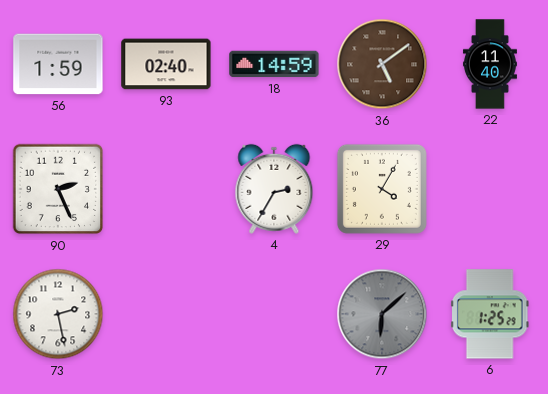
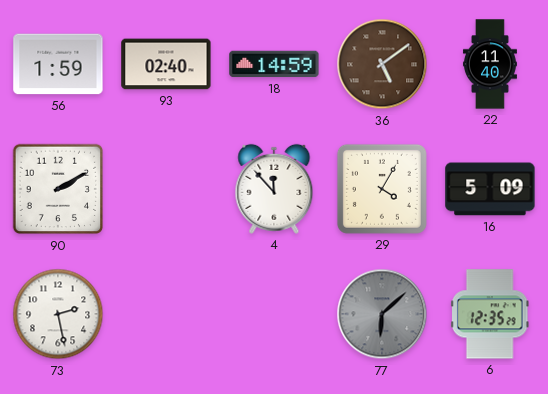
90: 2:26 -> 2:10 (58, 189)
4: 2:35 -> 11:53 (274, 189)
16: none -> 5:09 (490, 189)
6: 1:25 -> 12:35 (490, 314)
